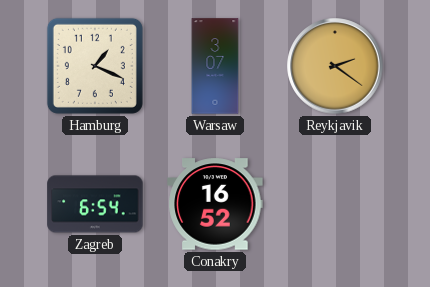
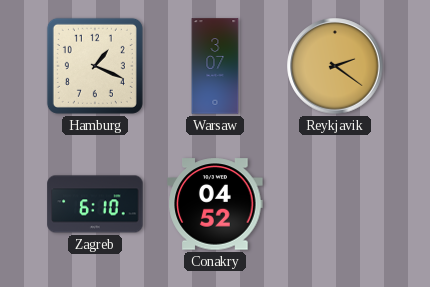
Zagreb: 6:54 -> 6:10 (95, 204)
Conakry: 16:52 -> 04:52 (215, 204)
